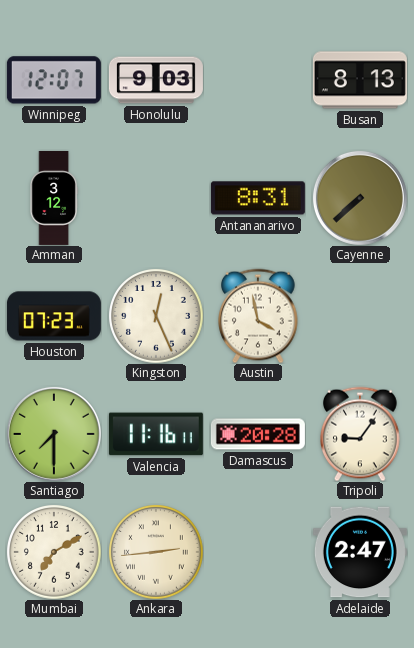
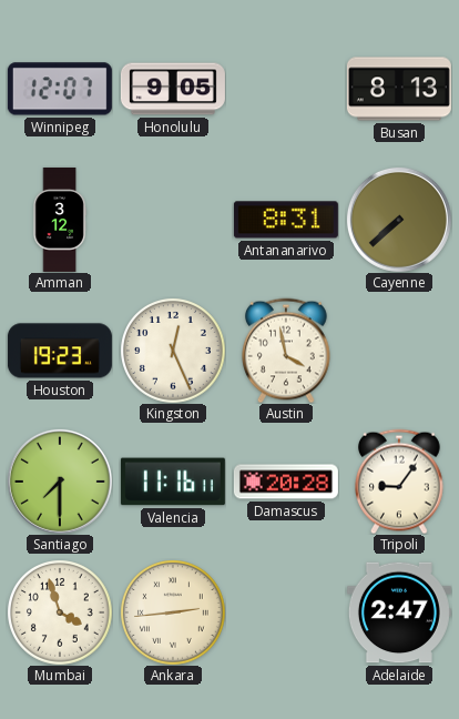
Honolulu: 9:03 -> 9:05 (173, 89)
Houston: 07:23 -> 19:23 (60, 351)
Mumbai: 7:10 -> 3:57 (60, 612)
